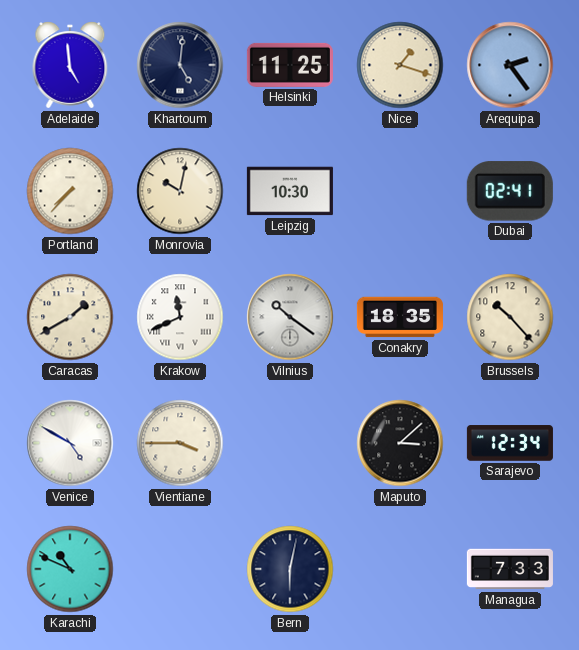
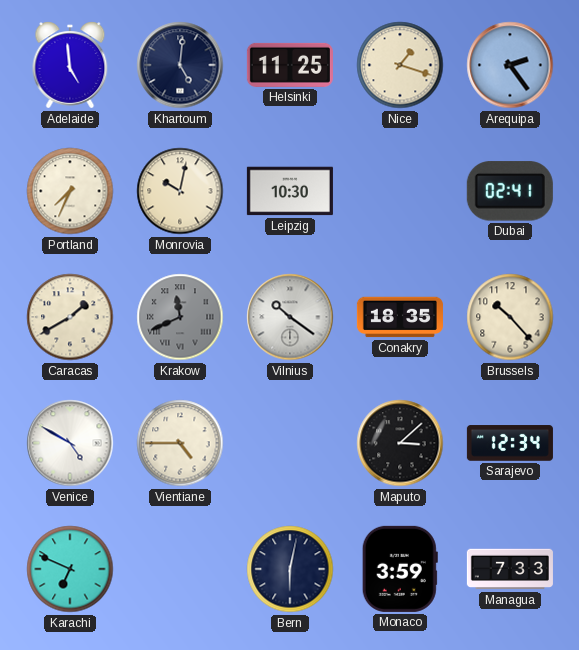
Portland: 7:37 -> 7:34 (70, 191)
Krakow dial: white -> grey (180, 317)
Vientiane: 3:45 -> 4:45 (180, 443)
Karachi: 10:49 -> 6:49 (70, 569)
Monaco: none -> 3:59 (400, 569)
